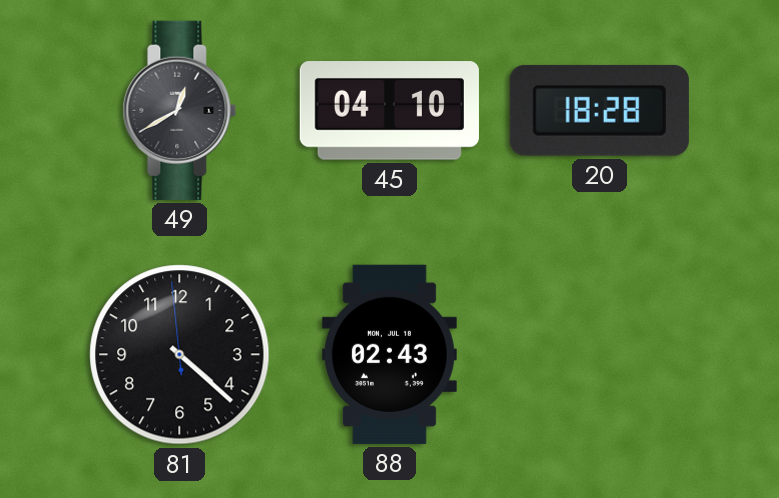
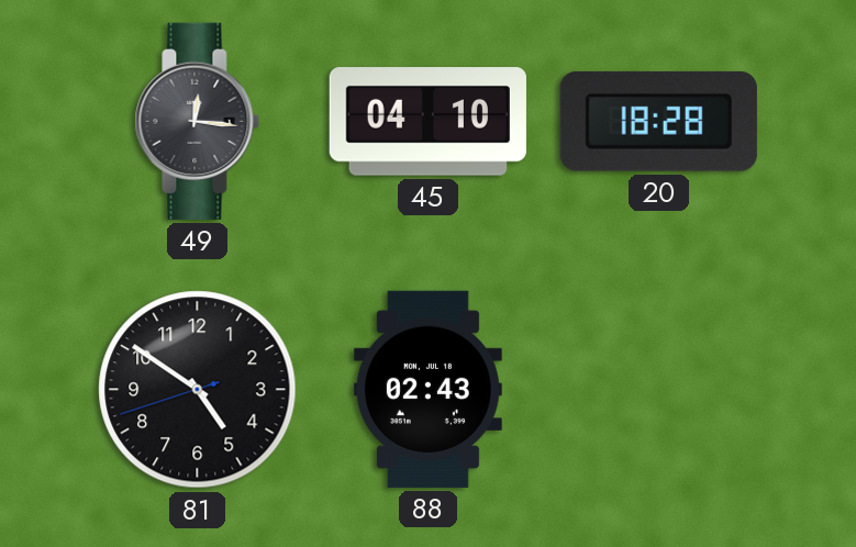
49: 12:40 -> 12:16 (198, 121)
81: 4:21 -> 4:50 (198, 390)
